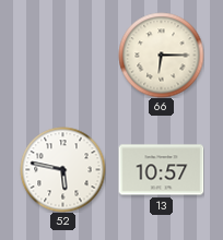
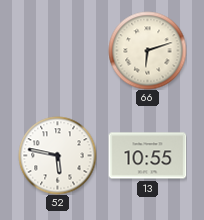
66: 6:15 -> 6:12 (147, 50)
13: 10:57 -> 10:55 (147, 156)
